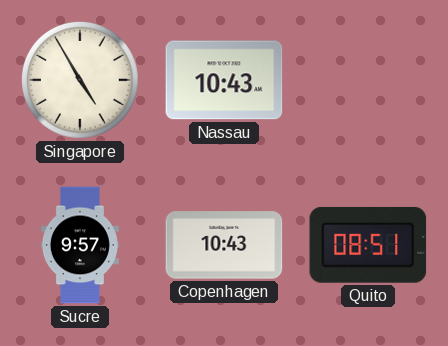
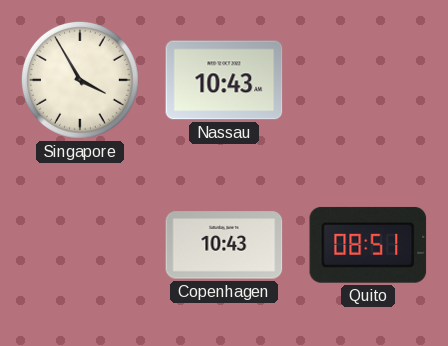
Singapore: 4:55 -> 3:55 (80, 80)
Sucre: 9:57 -> none (80, 245)
